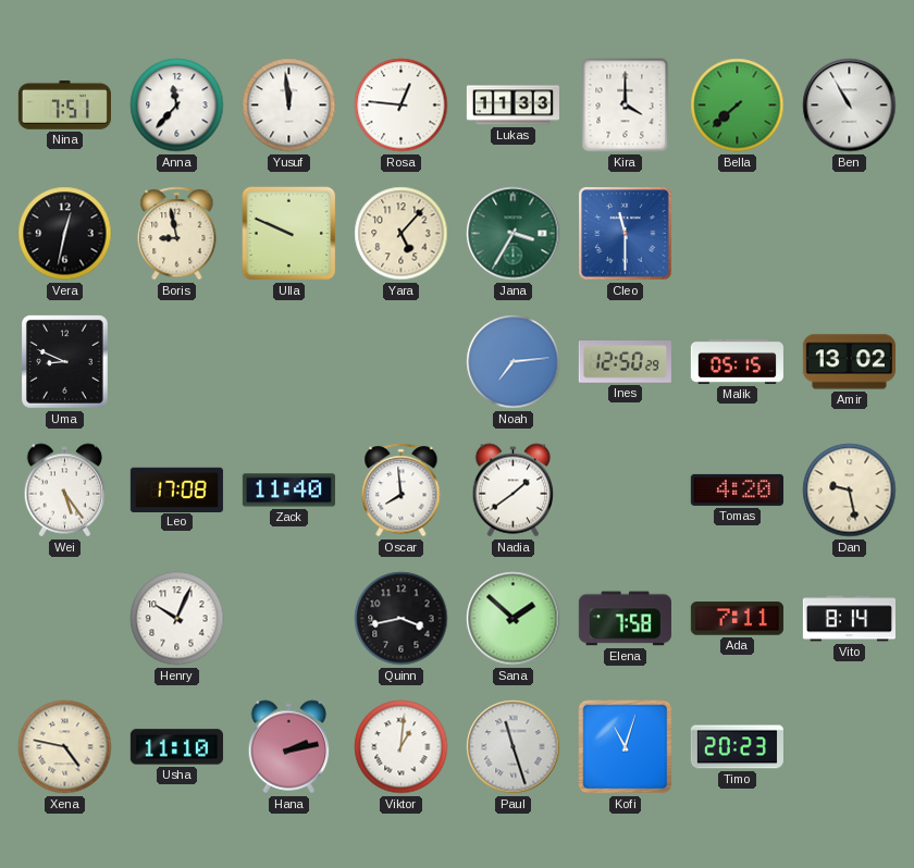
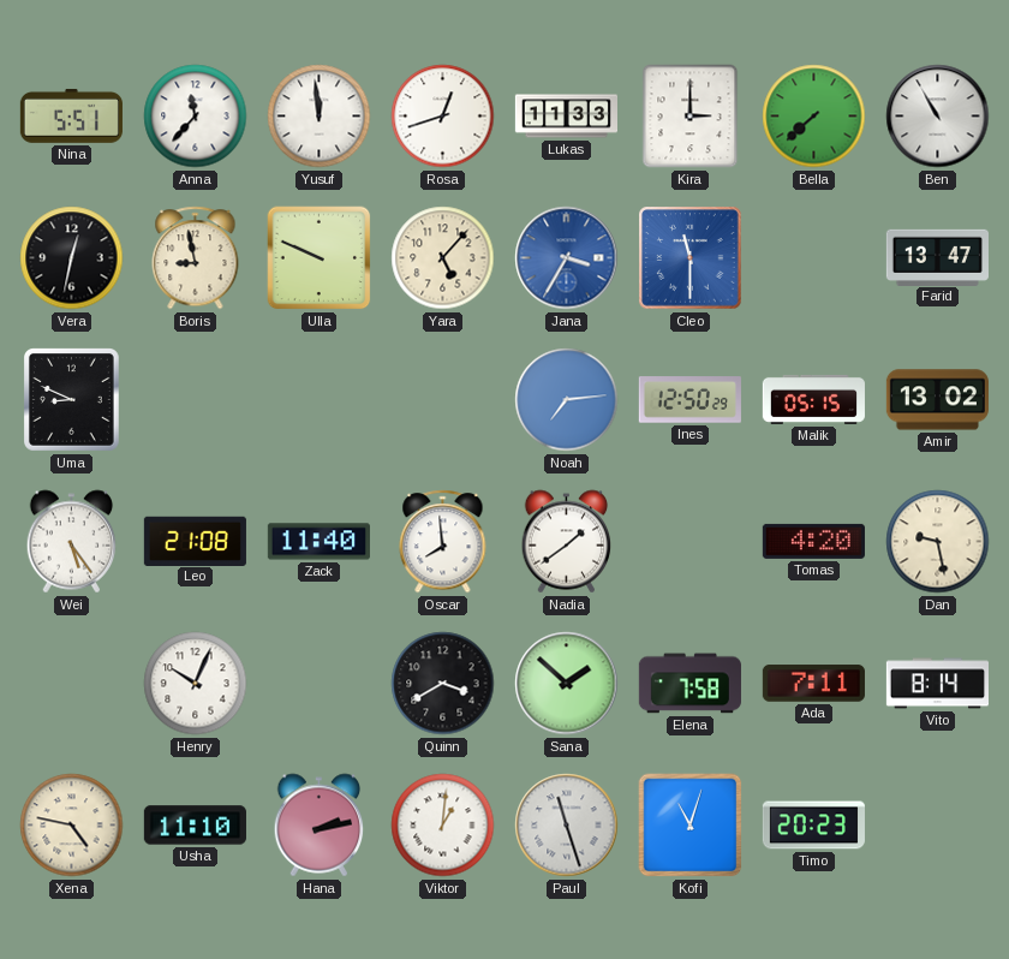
Nina: 7:51 -> 5:51 (71, 115)
Rosa: 12:46 -> 12:42 (443, 117)
Kira: 4:00 -> 3:00 (691, 117)
Jana dial: green -> blue (567, 258)
Farid: none -> 13:47 (937, 257)
Leo: 17:08 -> 21:08 (195, 541)
Quinn: 3:43 -> 3:40 (443, 684)
